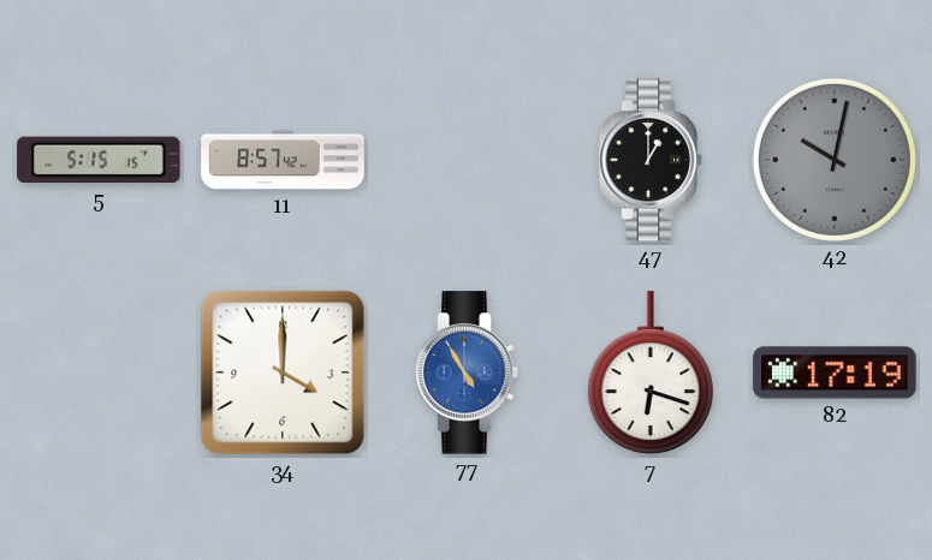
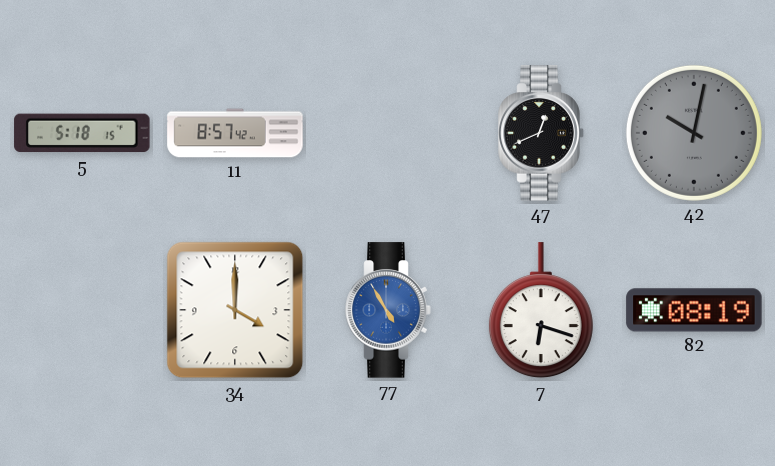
5: 5:15 -> 5:18 (82, 133)
47: 1:00 -> 12:41 (541, 133)
82: 17:19 -> 08:19 (694, 310)
